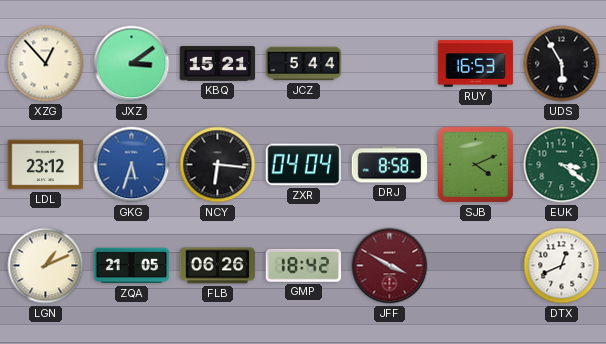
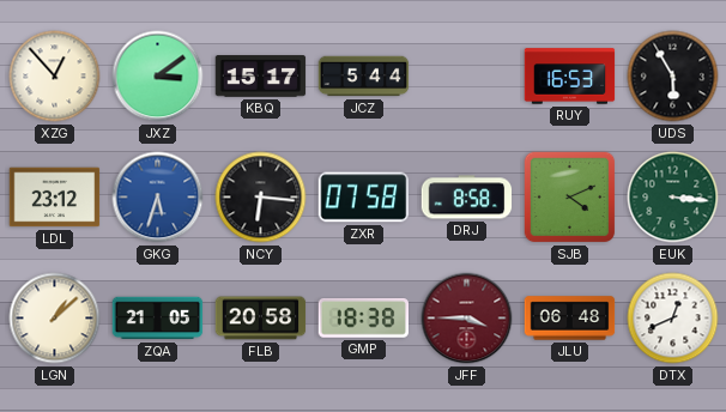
KBQ: 15:21 -> 15:17 (261, 77)
ZXR: 04:04 -> 07:58 (364, 198)
EUK: 3:21 -> 3:16 (673, 198)
LGN: 1:11 -> 1:08 (55, 319)
FLB: 06:26 -> 20:58 (261, 319)
GMP: 18:42 -> 18:38 (363, 319)
JFF: 3:50 -> 3:45 (467, 319)
JLU: none -> 06:48 (570, 319)
